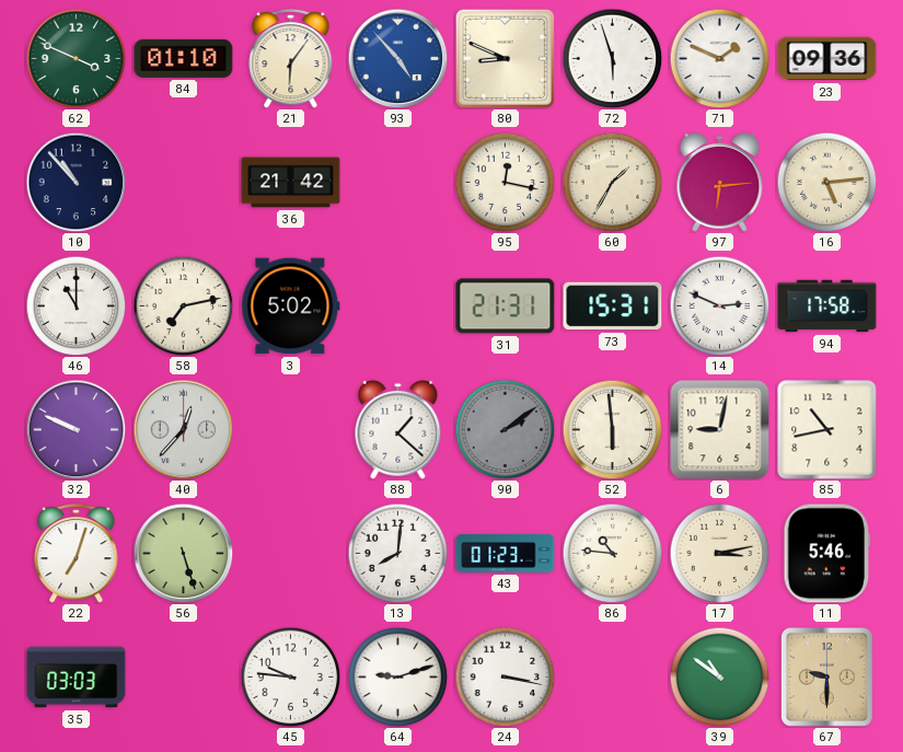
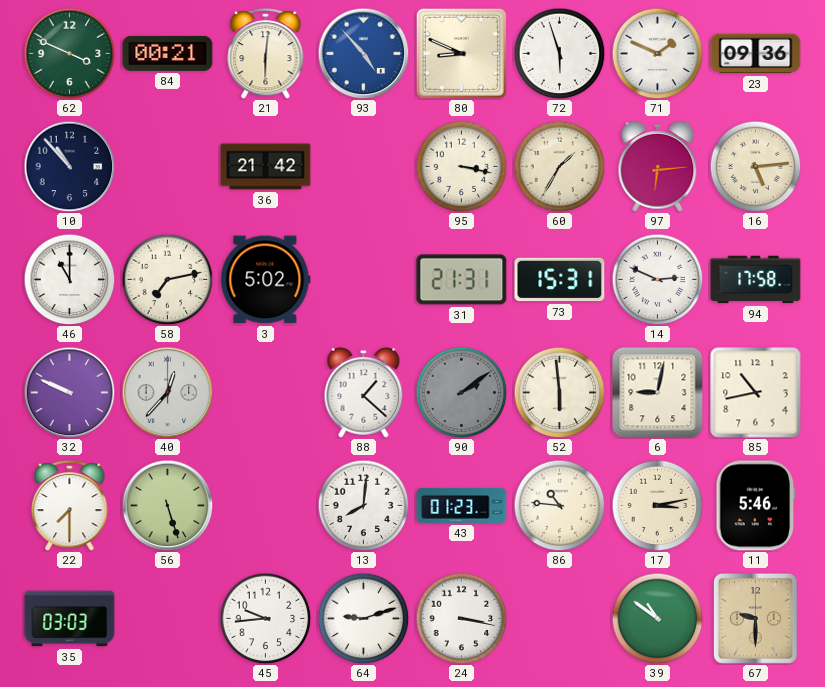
84: 01:10 -> 00:21 (168, 53)
21: 6:06 -> 6:01 (266, 53)
95: 12:17 -> 3:17 (461, 166)
22: 7:03 -> 7:30 (70, 505)
45: 9:46 -> 9:44 (265, 618)
